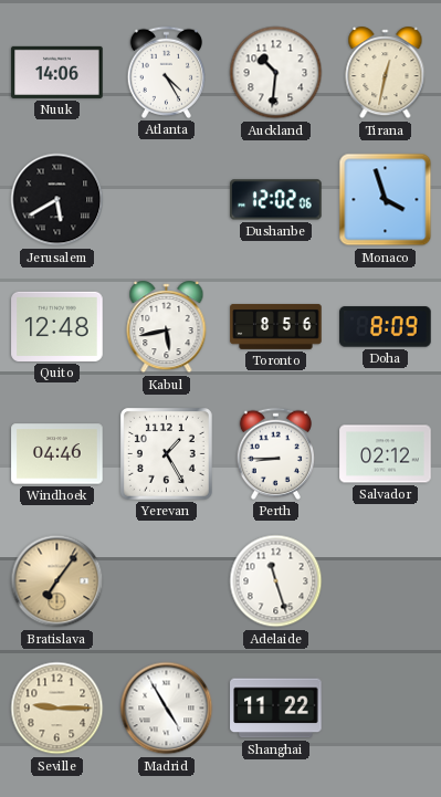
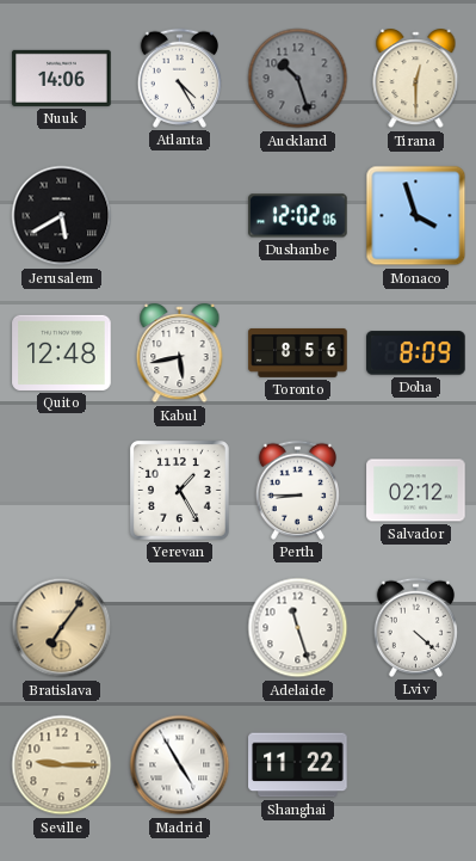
Auckland: 10:31 -> 10:27 (298, 79)
Auckland dial: white -> grey (298, 79)
Tirana: 12:32 -> 12:30 (416, 79)
Windhoek: 04:46 -> none (57, 454)
Lviv: none -> 4:22 (415, 627)
